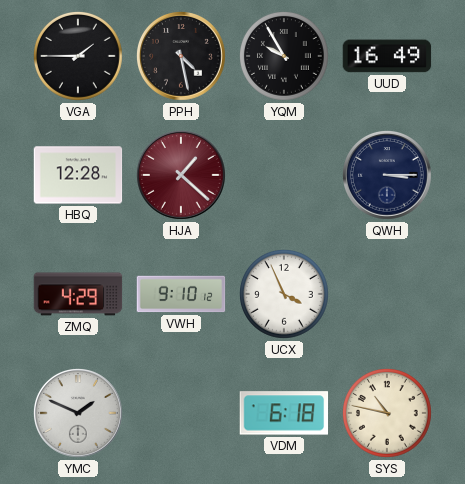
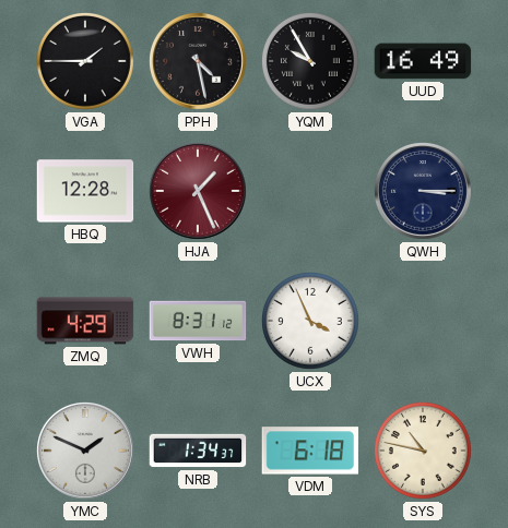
HJA: 1:22 -> 1:26 (199, 192)
VWH: 9:10 -> 8:31 (198, 321)
NRB: none -> 1:34 (198, 451)
